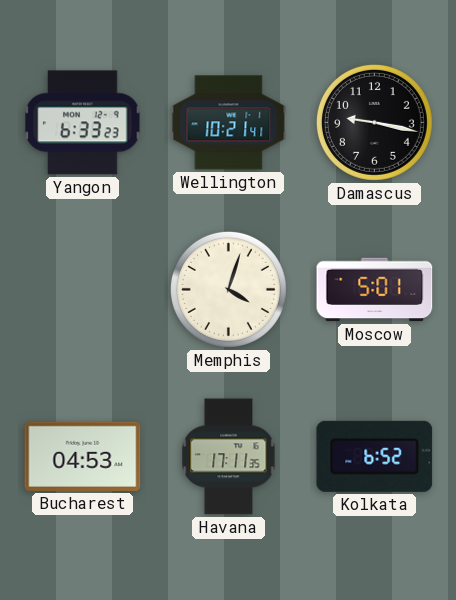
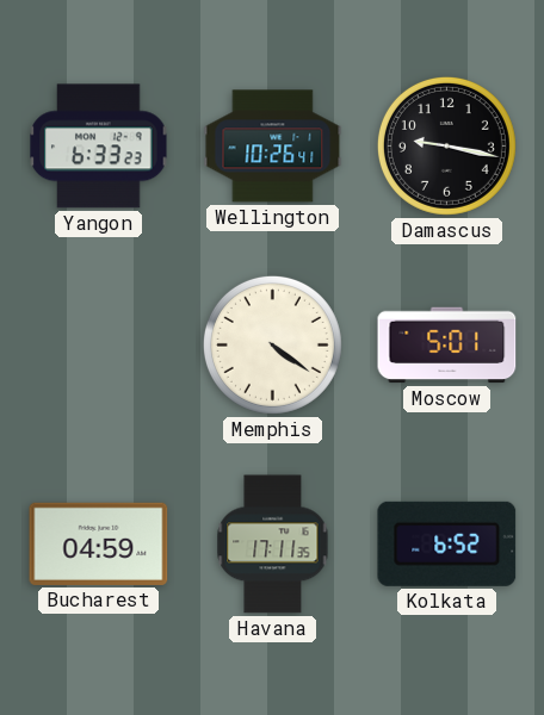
Wellington: 10:21 -> 10:26 (273, 147)
Memphis: 4:03 -> 4:21 (272, 344)
Bucharest: 04:53 -> 04:59 (99, 543)
